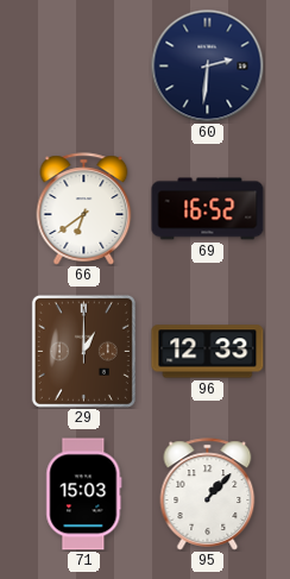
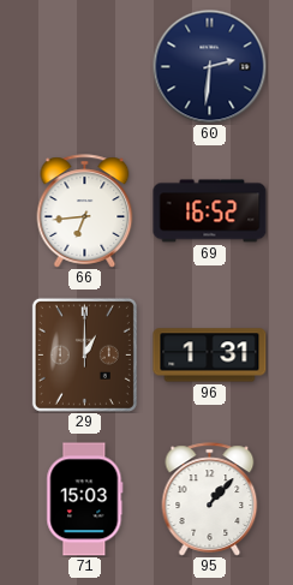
66: 6:39 -> 6:44 (85, 211)
96: 12:33 -> 1:31 (210, 356)
